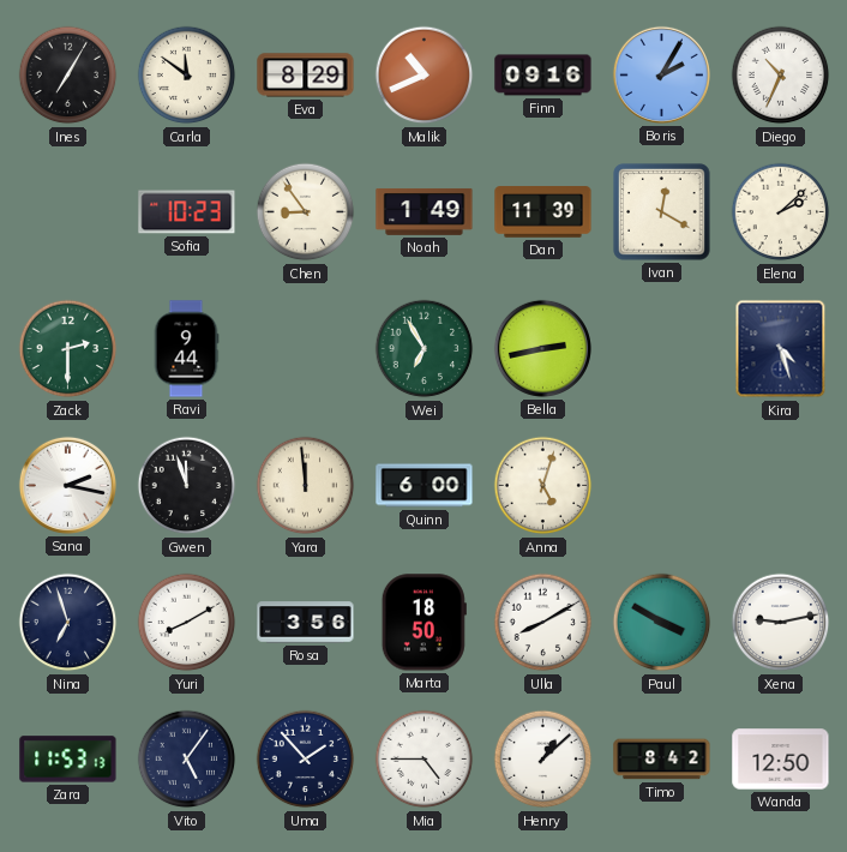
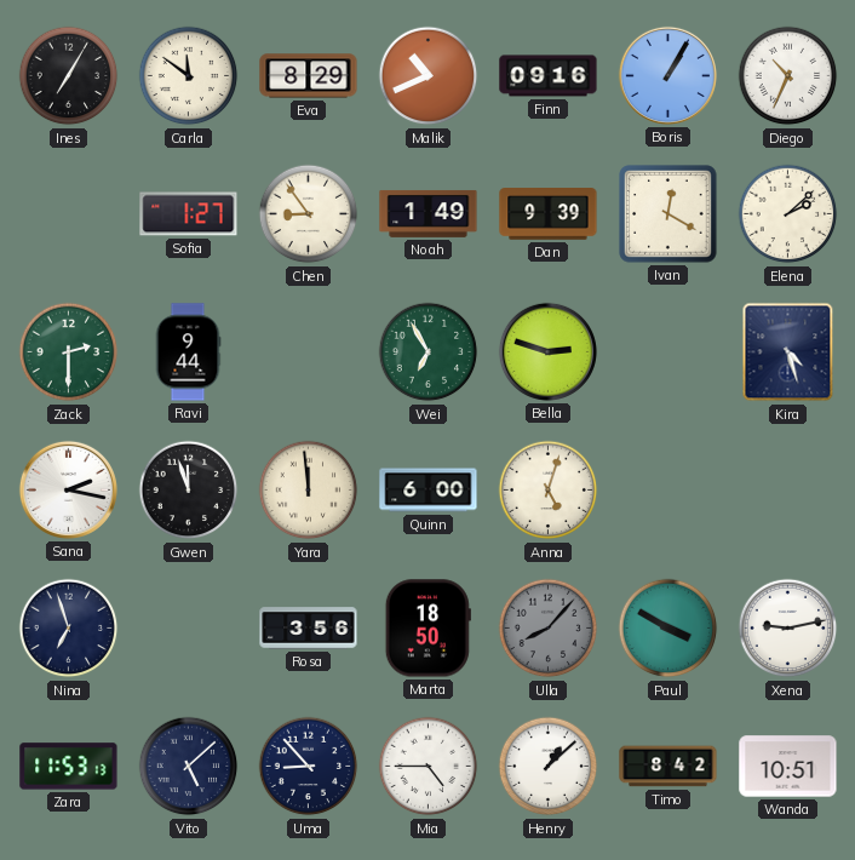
Boris: 2:05 -> 1:05 (667, 75)
Sofia: 10:23 -> 1:27 (189, 214)
Dan: 11:39 -> 9:39 (549, 214)
Bella: 2:43 -> 2:48 (547, 351)
Yuri: 8:10 -> none (187, 623)
Ulla: 8:10 -> 8:07 (549, 629)
Ulla dial: white -> grey (549, 629)
Vito: 5:06 -> 5:08 (189, 767)
Uma: 1:53 -> 8:53 (309, 767)
Wanda: 12:50 -> 10:51 (788, 767)
